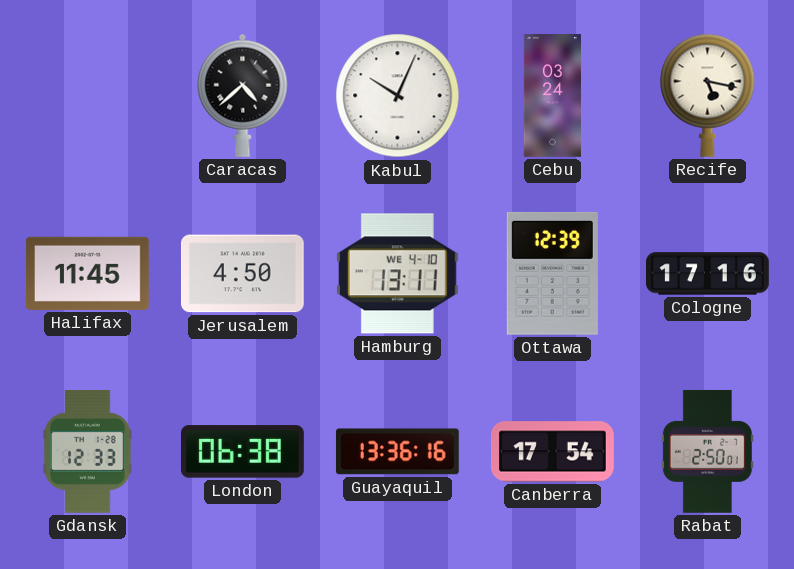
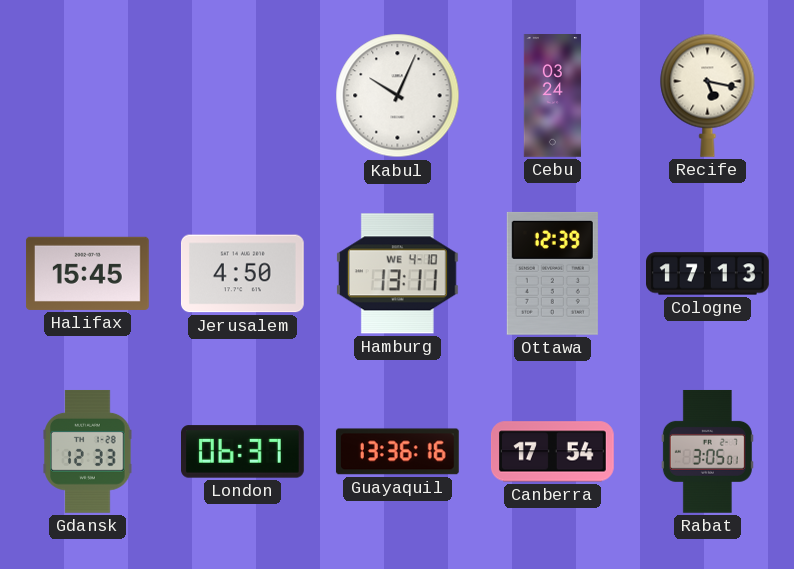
Caracas: 4:38 -> none (243, 95)
Halifax: 11:45 -> 15:45 (88, 273)
Cologne: 17:16 -> 17:13 (708, 274)
London: 06:38 -> 06:37 (243, 452)
Rabat: 2:50 -> 3:05 (707, 451)
